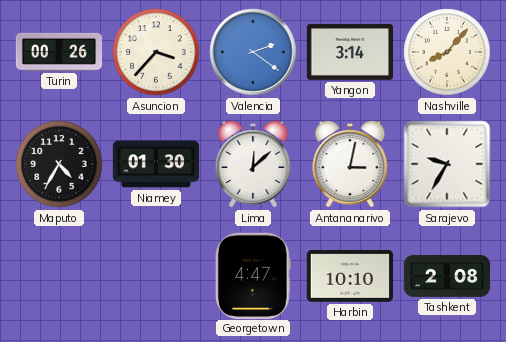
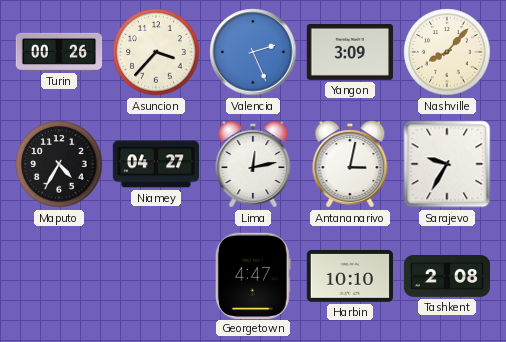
Valencia: 2:21 -> 2:26 (253, 52)
Yangon: 3:14 -> 3:09 (350, 52)
Niamey: 01:30 -> 04:27 (156, 164)
Lima: 12:08 -> 12:13 (253, 165)
